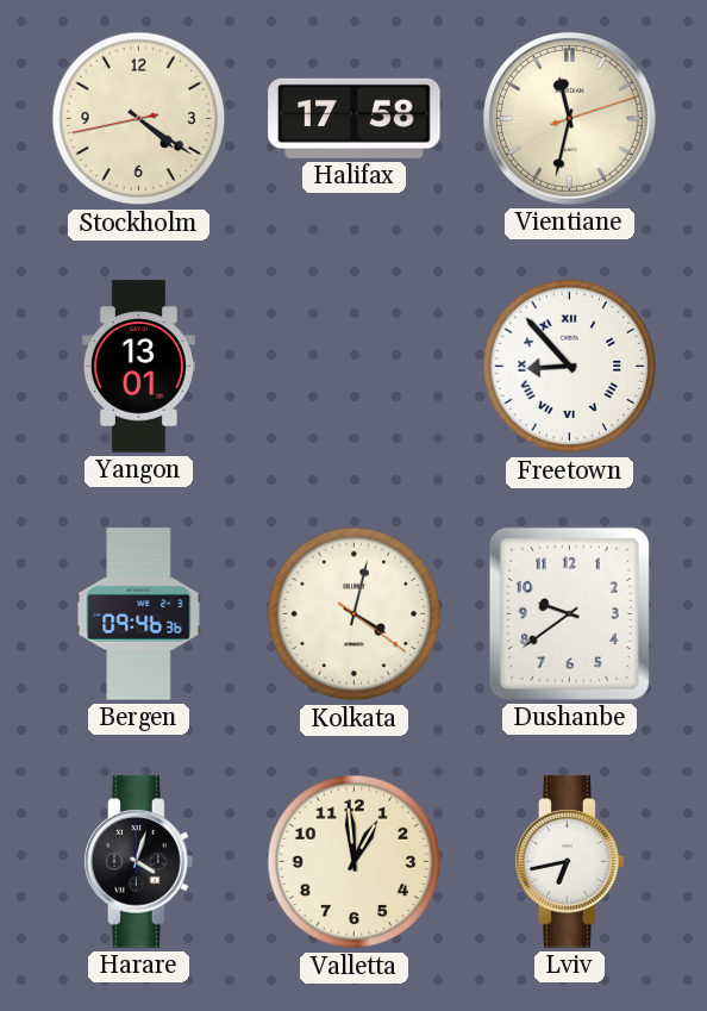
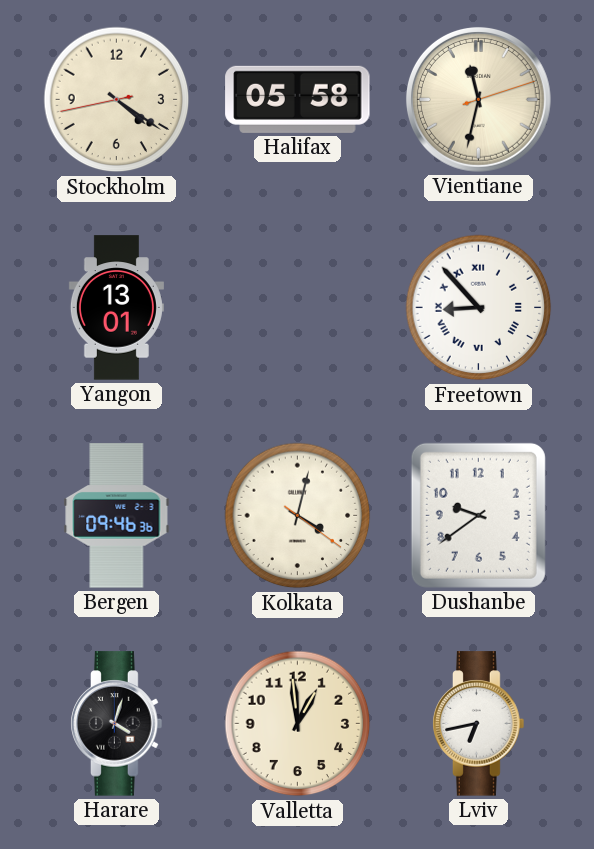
Halifax: 17:58 -> 05:58 (298, 99)
